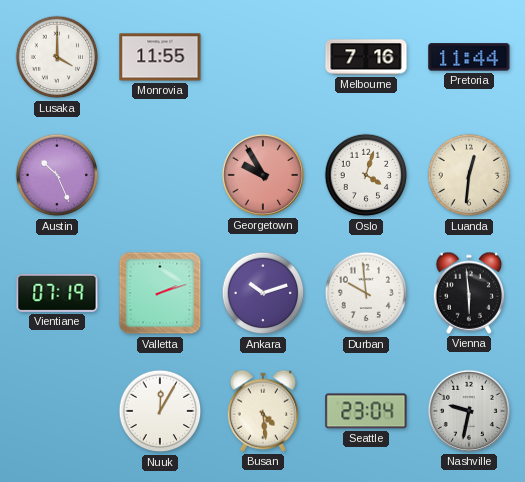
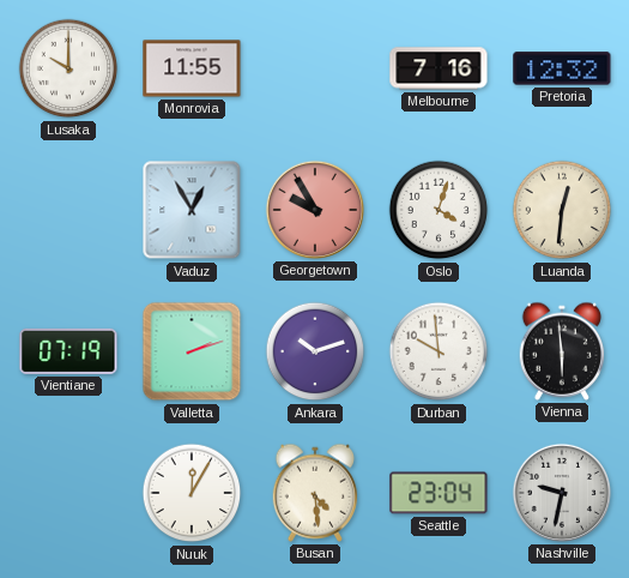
Lusaka: 4:00 -> 10:00 (68, 68)
Pretoria: 11:44 -> 12:32 (562, 68)
Austin: 10:26 -> none (57, 175)
Vaduz: none -> 12:55 (192, 210)
